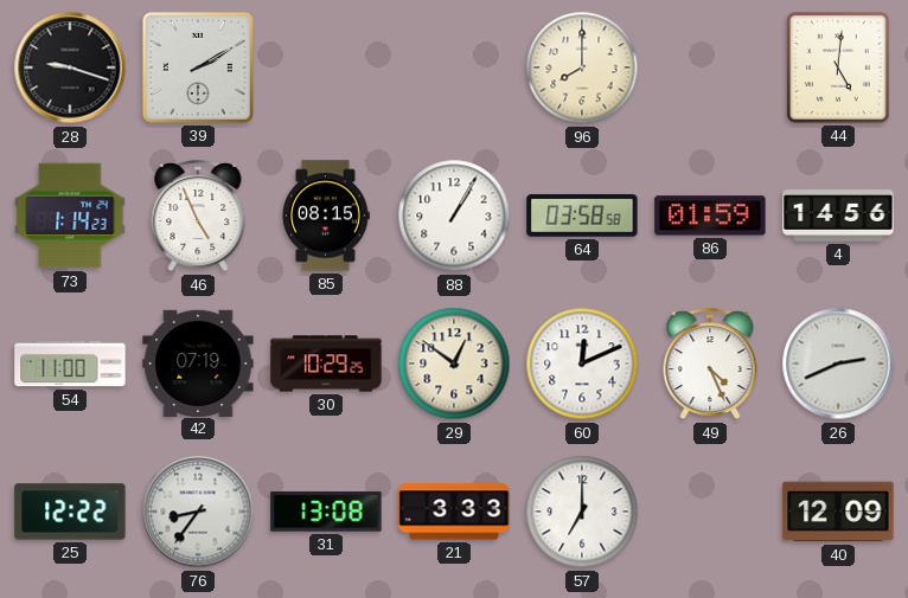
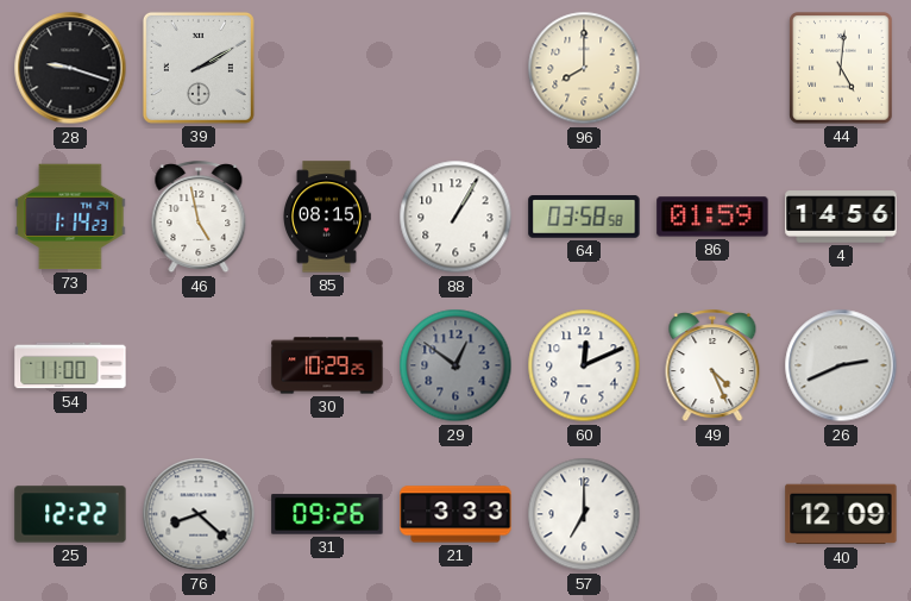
46: 4:56 -> 4:58 (199, 218)
42: 07:19 -> none (198, 362)
29 dial: cream -> grey (455, 365)
76: 8:36 -> 8:22 (199, 514)
31: 13:08 -> 09:26 (327, 514)
